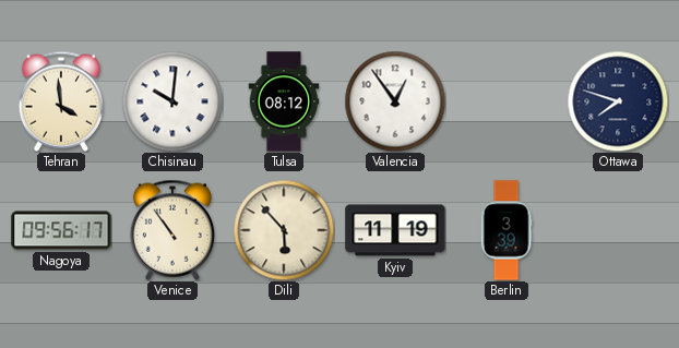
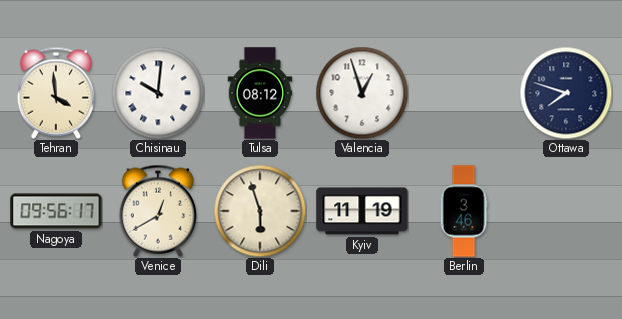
Valencia: 12:54 -> 12:57 (362, 93)
Venice: 10:54 -> 12:40 (157, 211)
Dili: 5:53 -> 5:57 (260, 211)
Berlin: 3:39 -> 3:46 (464, 211)
